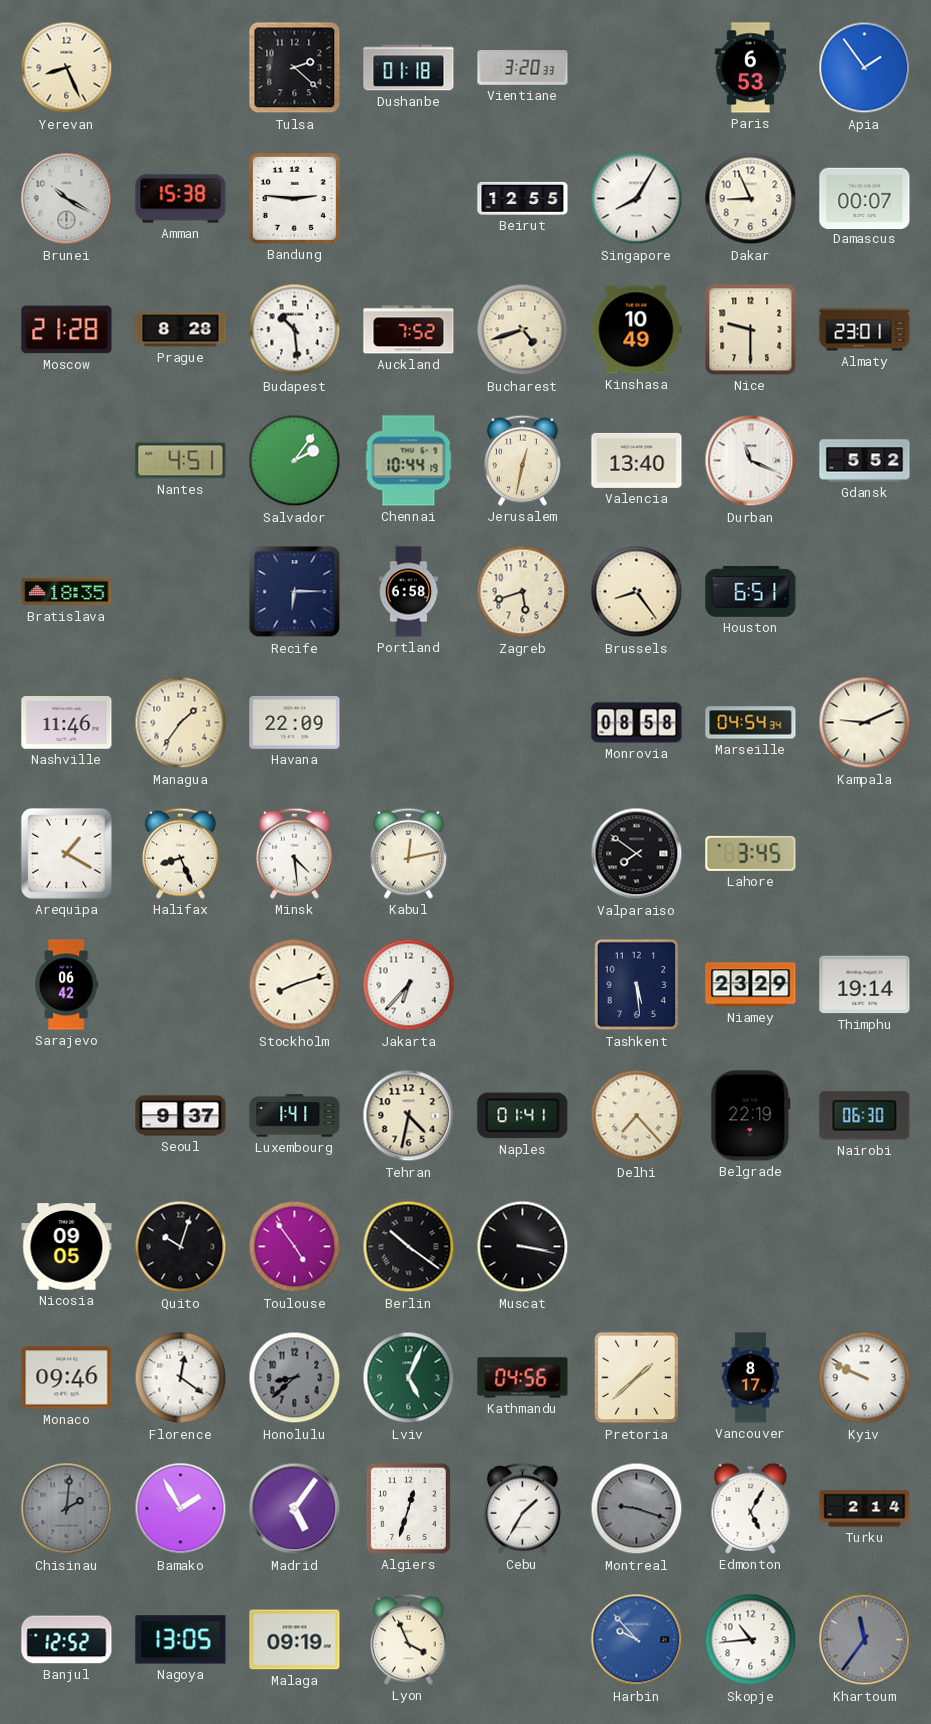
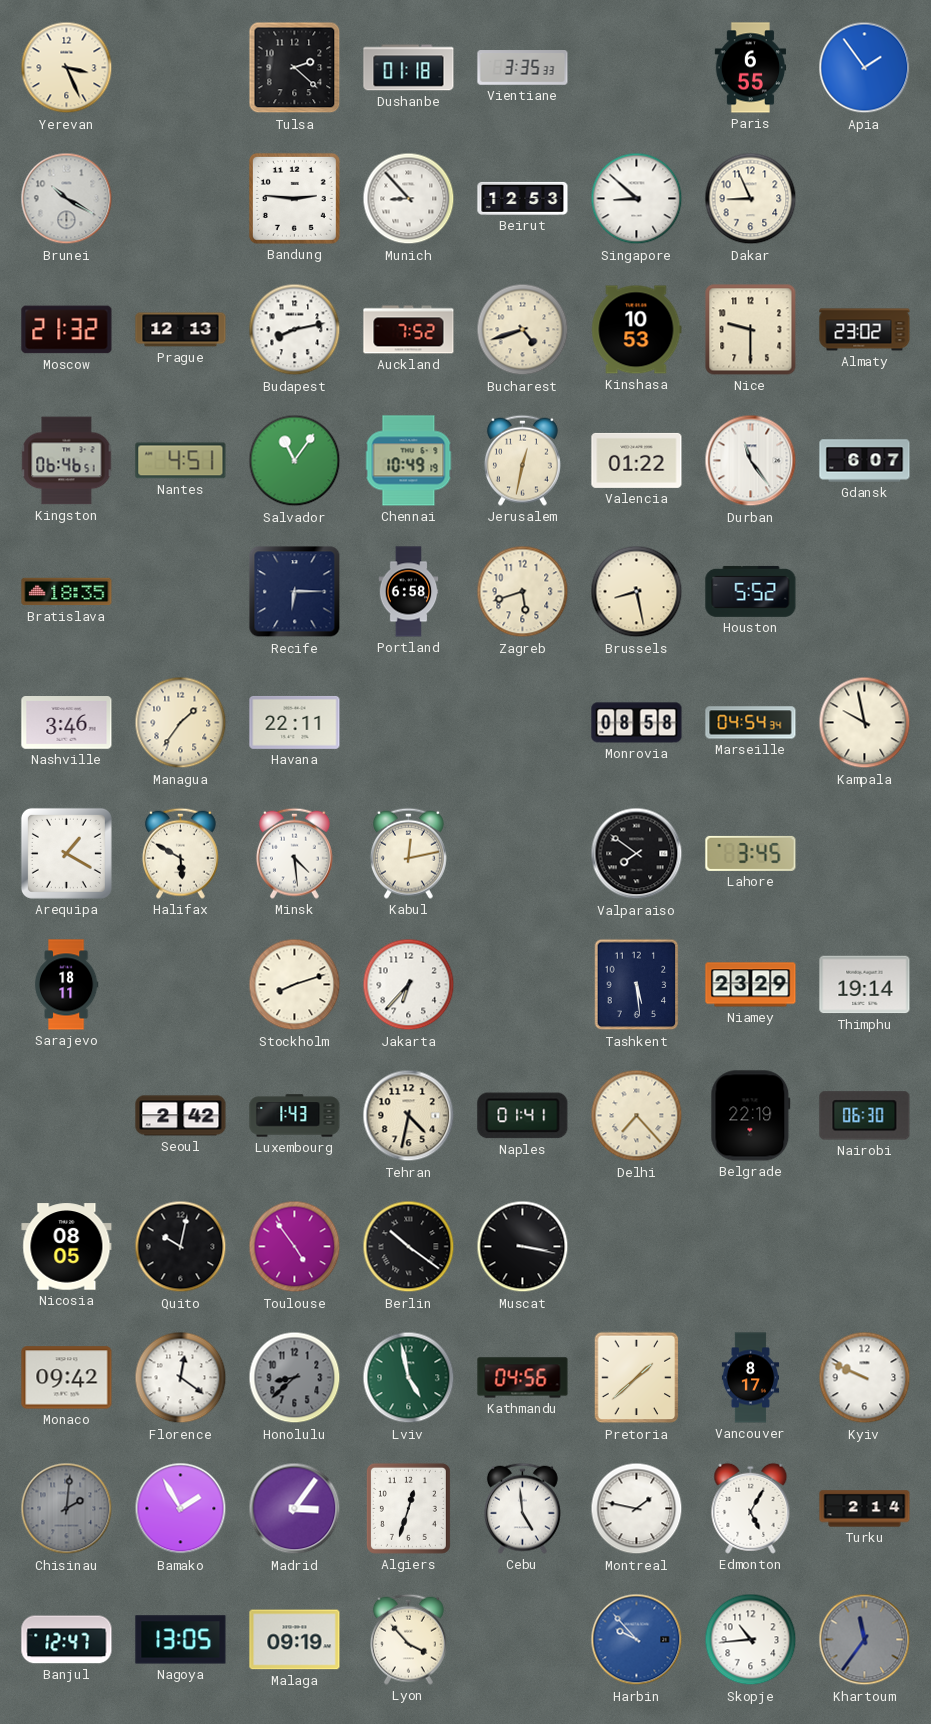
Yerevan: 8:26 -> 3:26 (67, 68)
Vientiane: 3:20 -> 3:35 (523, 68)
Paris: 6:53 -> 6:55 (751, 68)
Amman: 15:38 -> none (181, 199)
Munich: none -> 8:53 (409, 199)
Beirut: 12:55 -> 12:53 (523, 198)
Singapore: 8:05 -> 8:52 (637, 199)
Damascus: 00:07 -> none (865, 198)
Moscow: 21:28 -> 21:32 (67, 330)
Prague: 8:28 -> 12:13 (181, 330)
Budapest: 10:29 -> 8:13 (295, 330)
Kinshasa: 10:49 -> 10:53 (637, 330)
Almaty: 23:01 -> 23:02 (865, 330)
Kingston: none -> 06:46 (67, 461)
Salvador: 2:06 -> 11:06 (295, 461)
Chennai: 10:44 -> 10:49 (409, 461)
Valencia: 13:40 -> 01:22 (637, 460)
Durban: 11:19 -> 11:24 (751, 461)
Gdansk: 5:52 -> 6:07 (865, 461)
Brussels: 8:24 -> 8:28 (637, 592)
Houston: 6:51 -> 5:52 (751, 591)
Nashville: 11:46 -> 3:46 (67, 723)
Havana: 22:09 -> 22:11 (295, 722)
Kampala: 9:11 -> 9:58 (865, 723)
Halifax: 8:26 -> 5:50 (180, 853)
Sarajevo: 06:42 -> 18:11 (66, 985)
Seoul: 9:37 -> 2:42 (181, 1116)
Luxembourg: 1:41 -> 1:43 (295, 1116)
Nicosia: 09:05 -> 08:05 (67, 1247)
Quito: 10:03 -> 10:02 (181, 1247)
Monaco: 09:46 -> 09:42 (67, 1378)
Lviv: 5:04 -> 4:58 (409, 1378)
Madrid: 5:06 -> 3:06 (295, 1509)
Cebu: 1:35 -> 4:59 (522, 1508)
Montreal: 9:18 -> 1:47 (637, 1509)
Montreal dial: grey -> white (637, 1509)
Banjul: 12:52 -> 12:47 (67, 1640)
Lyon: 3:56 -> 3:53 (408, 1639)
